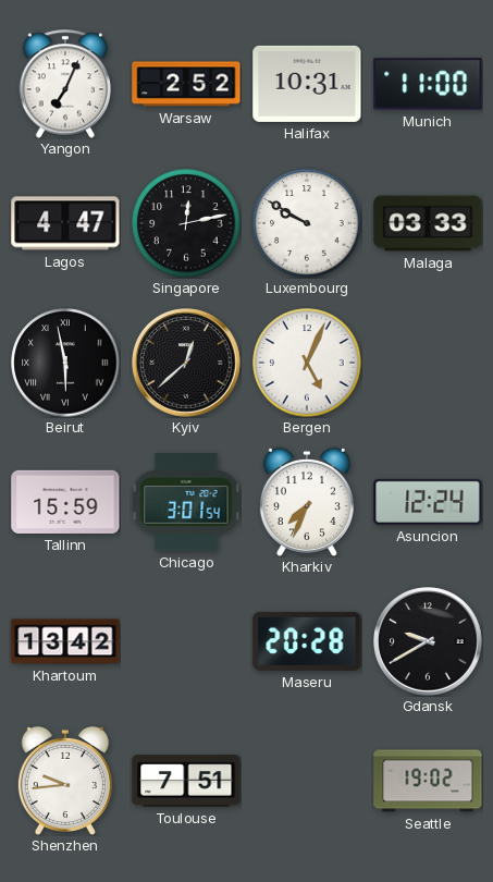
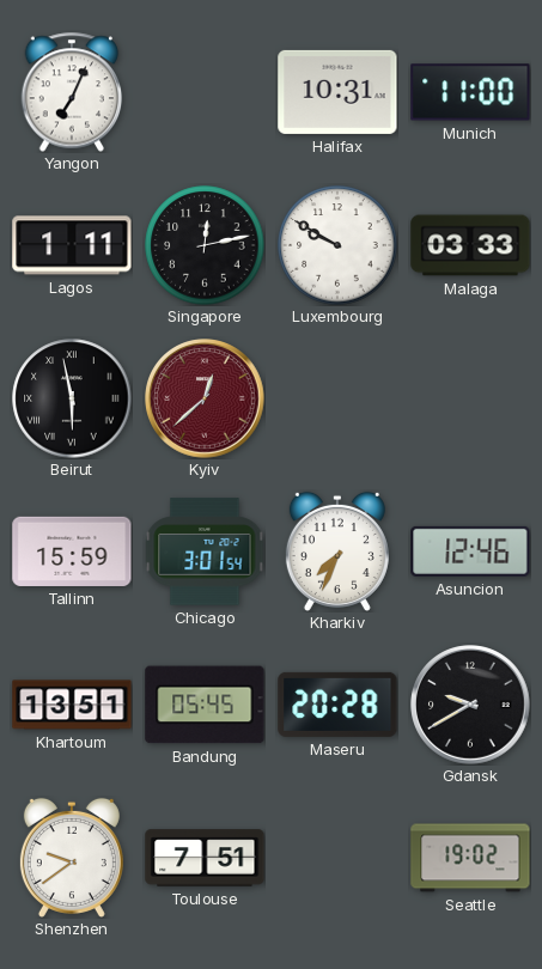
Warsaw: 2:52 -> none (186, 84)
Lagos: 4:47 -> 1:11 (72, 245)
Kyiv dial: black -> burgundy (205, 398)
Bergen: 5:04 -> none (307, 363)
Asuncion: 12:24 -> 12:46 (470, 551)
Khartoum: 13:42 -> 13:51 (72, 705)
Bandung: none -> 05:45 (205, 705)
Shenzhen: 9:44 -> 9:39 (72, 858)
